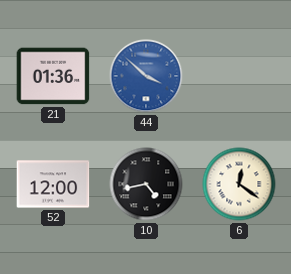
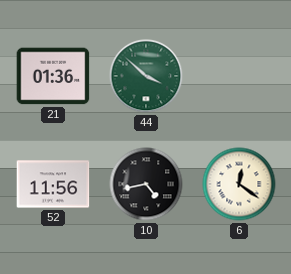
44 dial: blue -> green (146, 76)
52: 12:00 -> 11:56 (53, 184)
